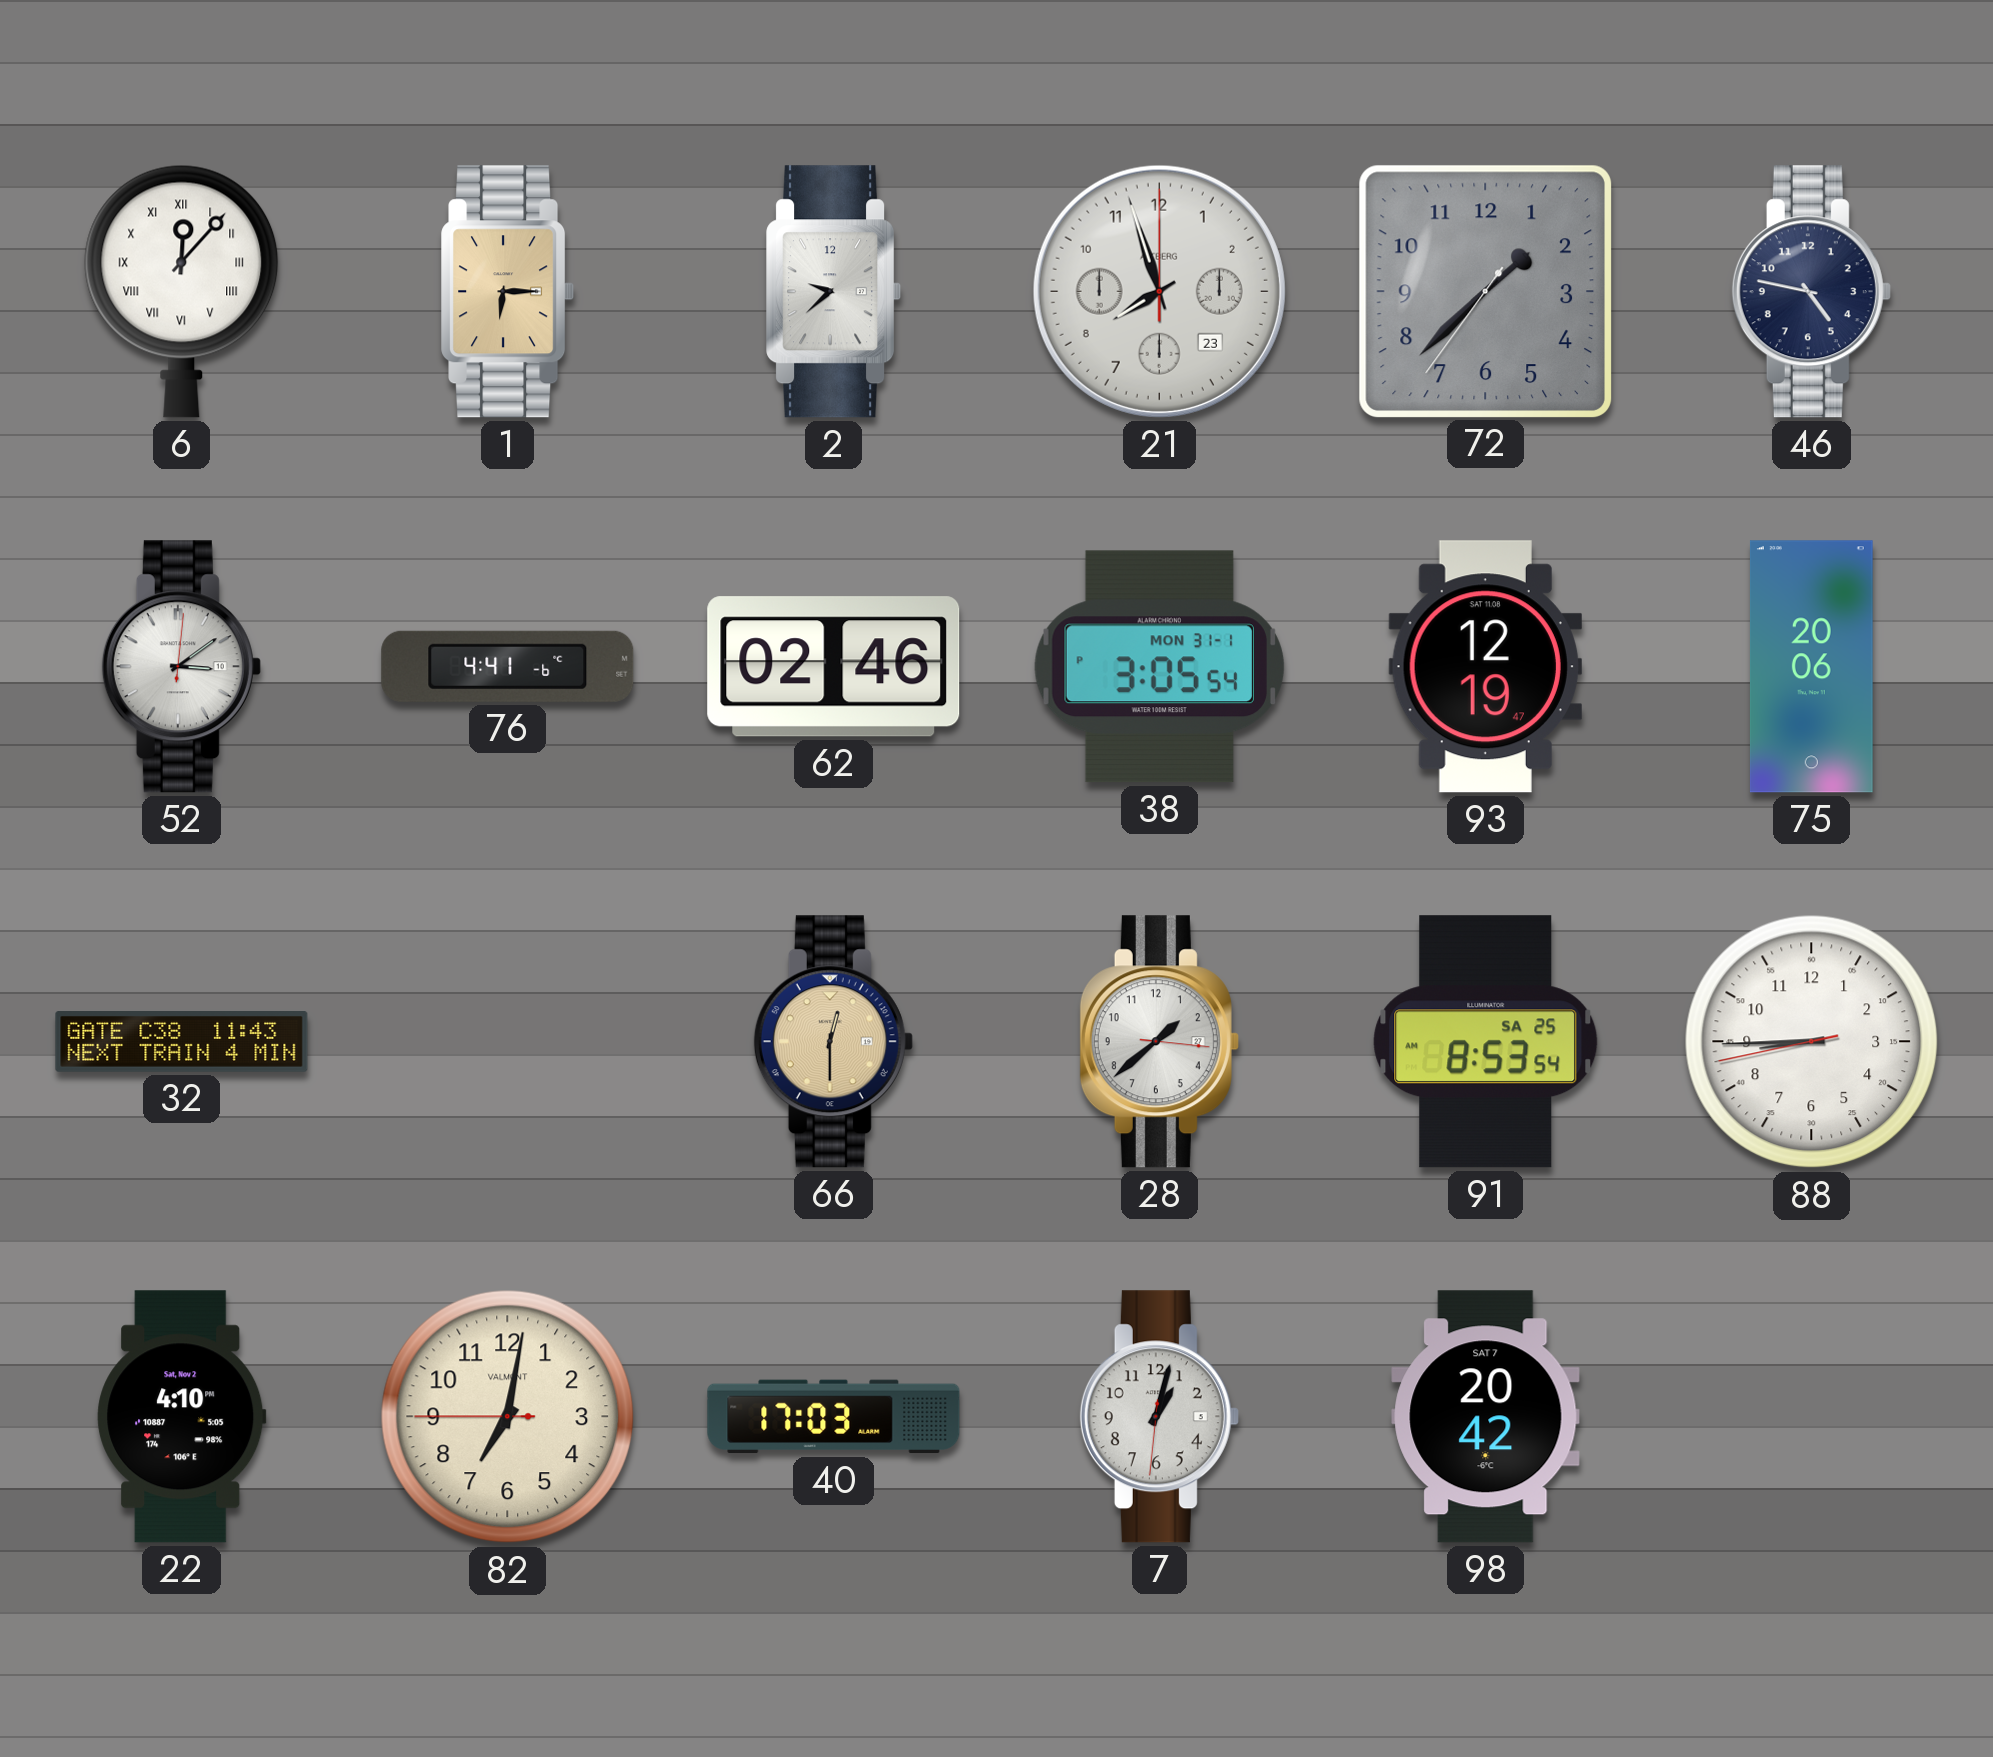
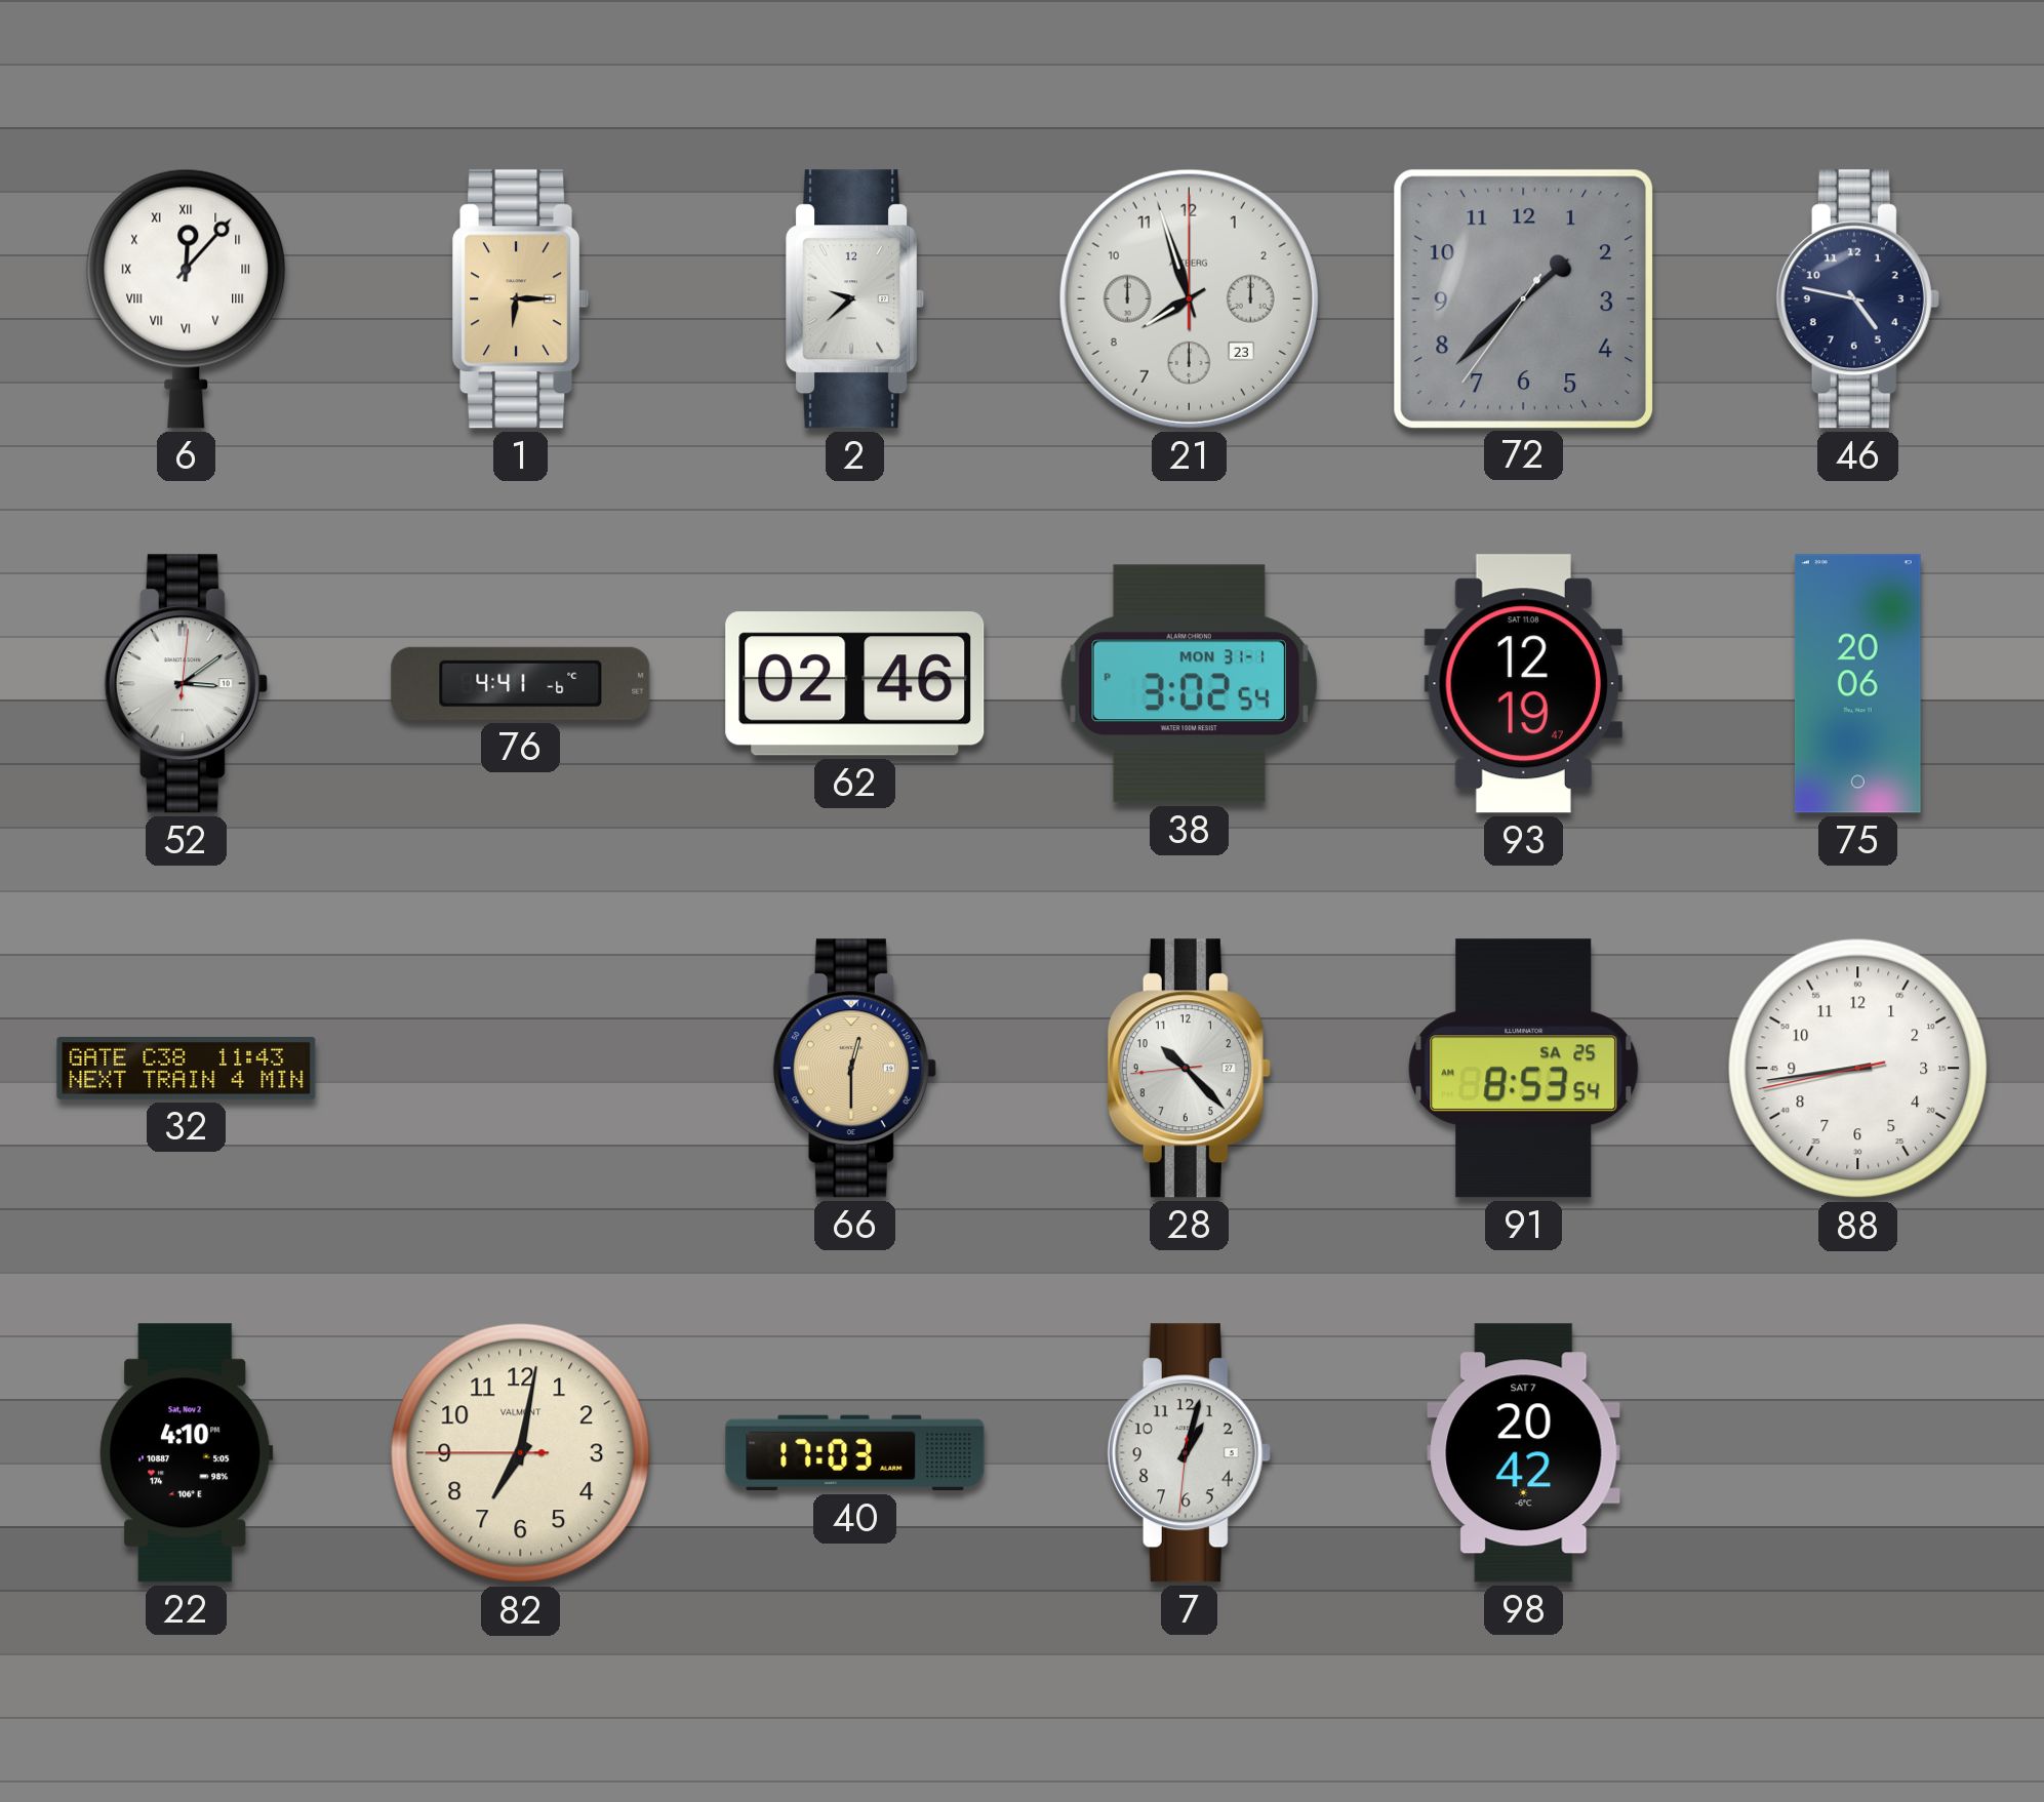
38: 3:05 -> 3:02 (1189, 684)
28: 1:38 -> 10:22 (1189, 1069)
88: 8:44 -> 8:43 (1858, 1069)
